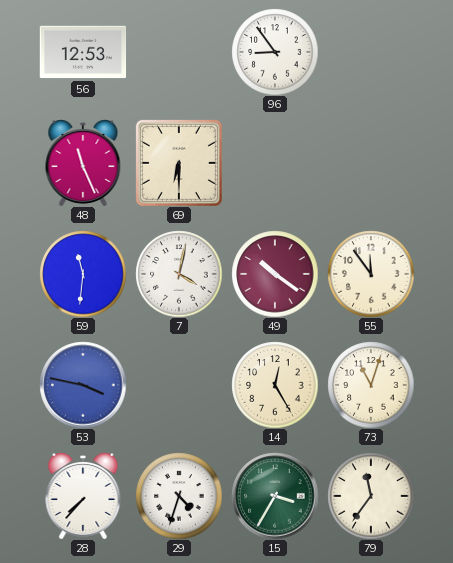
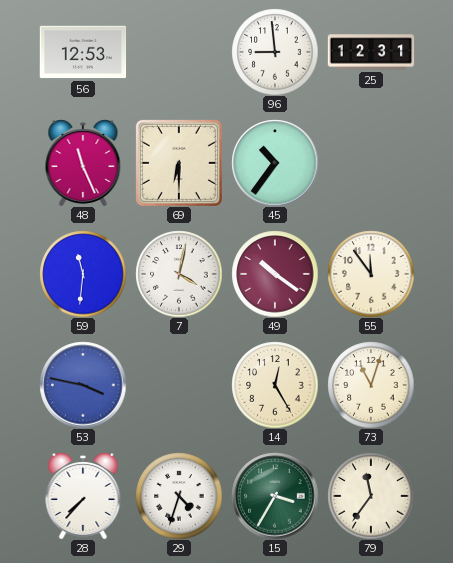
96: 8:54 -> 8:59 (275, 52)
25: none -> 12:31 (371, 52)
45: none -> 10:36 (275, 163)
